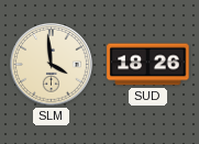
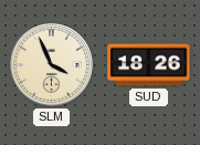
SLM: 3:59 -> 3:56 (51, 64)
